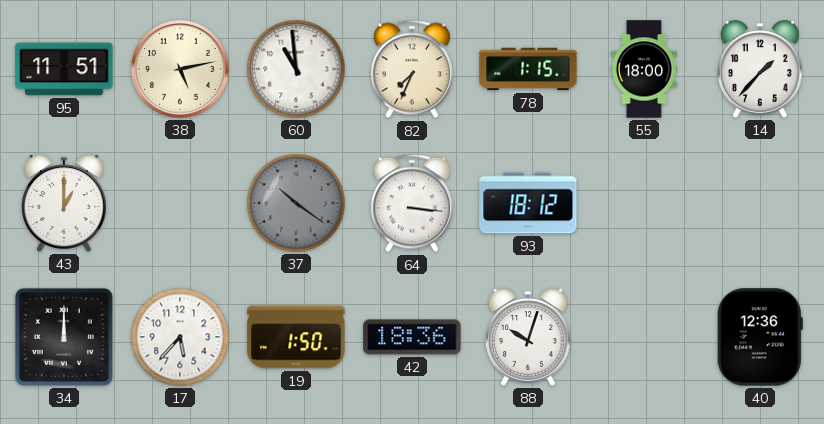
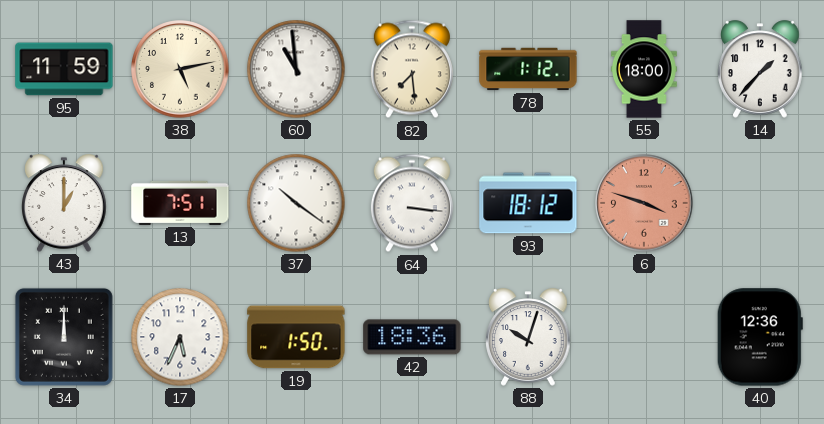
95: 11:51 -> 11:59 (64, 69)
82: 7:34 -> 7:29 (412, 69)
78: 1:15 -> 1:12 (528, 69)
13: none -> 7:51 (180, 203)
37 dial: grey -> white (296, 203)
6: none -> 3:48 (644, 203)
17: 5:37 -> 5:34 (180, 337)
